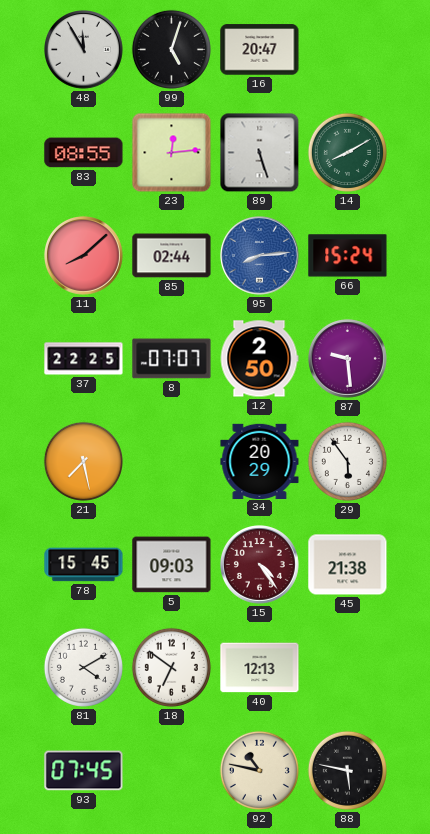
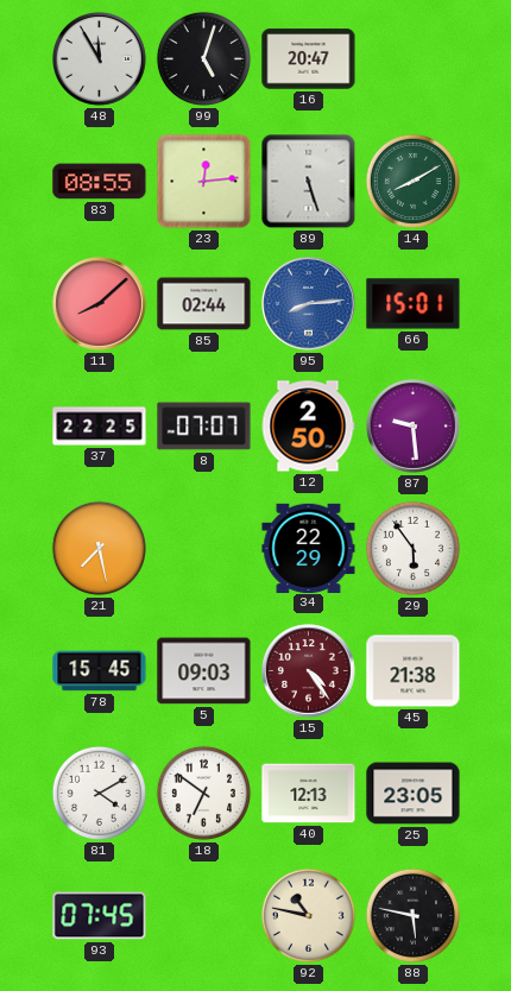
66: 15:24 -> 15:01 (414, 304)
34: 20:29 -> 22:29 (309, 548)
25: none -> 23:05 (414, 794)
